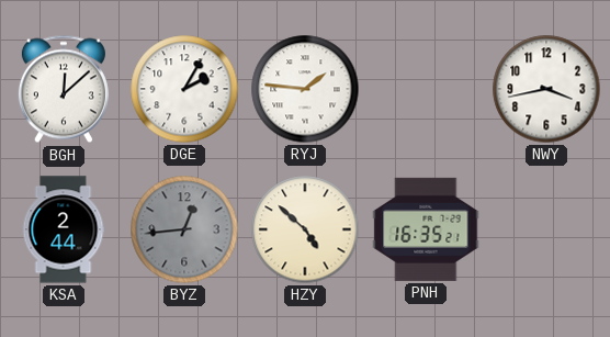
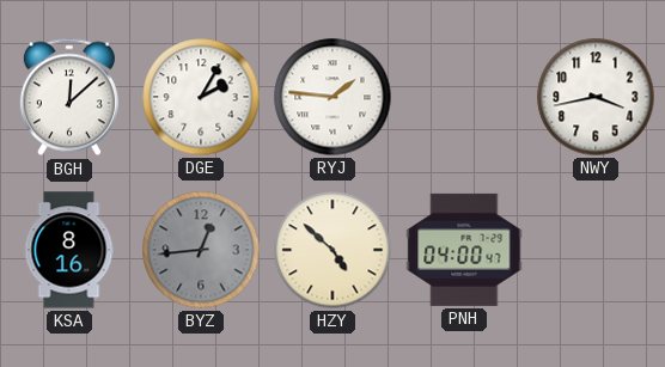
KSA: 2:44 -> 8:16 (69, 250)
PNH: 16:35 -> 04:00 (464, 250)
